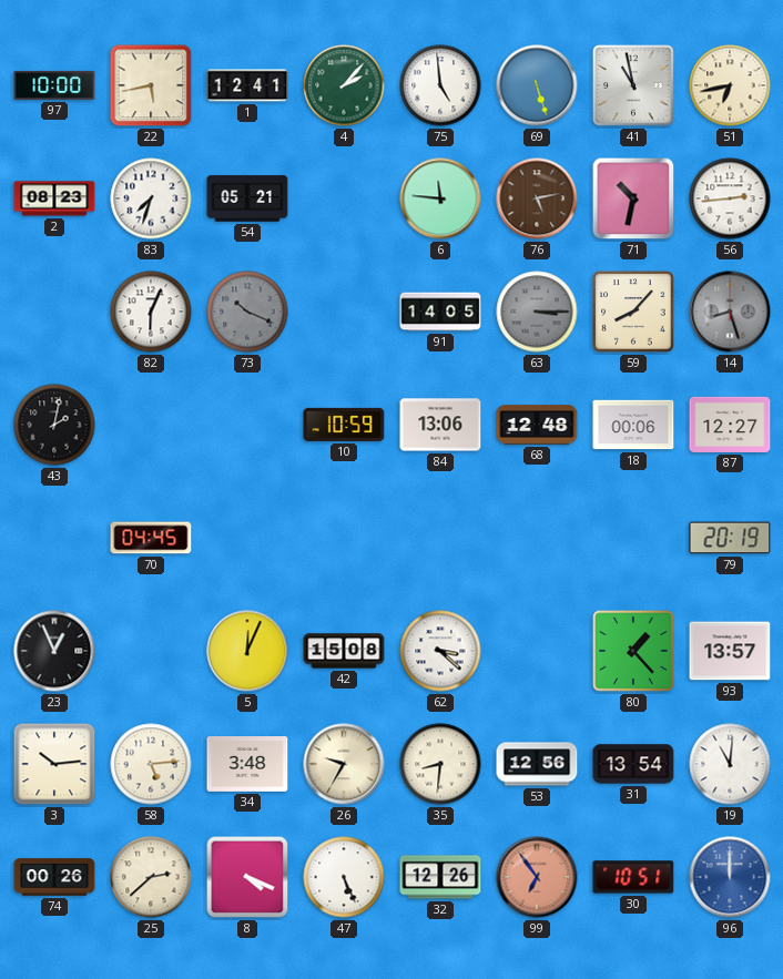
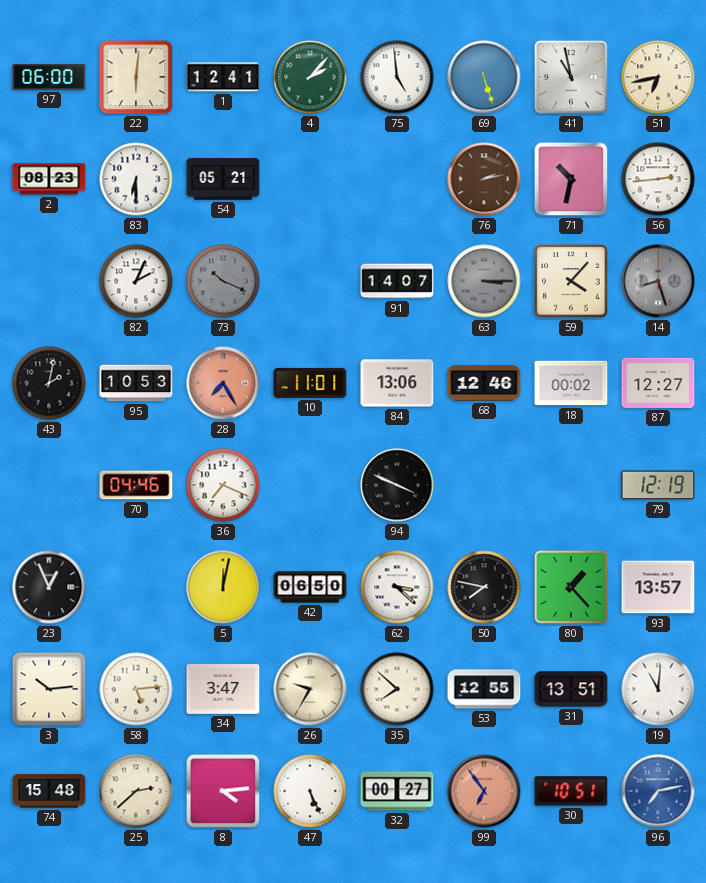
97: 10:00 -> 06:00 (49, 77)
22: 5:43 -> 6:01 (136, 77)
83: 7:33 -> 6:30 (136, 179)
6: 11:46 -> none (440, 198)
76: 5:13 -> 2:13 (484, 179)
82: 6:04 -> 2:04 (136, 281)
91: 14:05 -> 14:07 (397, 281)
59: 8:07 -> 4:07 (571, 281)
95: none -> 10:53 (136, 383)
28: none -> 7:25 (223, 383)
10: 10:59 -> 11:01 (310, 383)
68: 12:48 -> 12:46 (484, 383)
18: 00:06 -> 00:02 (571, 383)
70: 04:45 -> 04:46 (136, 485)
36: none -> 7:19 (223, 485)
94: none -> 3:49 (397, 485)
79: 20:19 -> 12:19 (658, 485)
5: 12:04 -> 12:02 (223, 587)
42: 15:08 -> 06:50 (310, 587)
50: none -> 7:47 (484, 587)
34: 3:48 -> 3:47 (223, 690)
35: 8:31 -> 7:52 (397, 689)
53: 12:56 -> 12:55 (484, 689)
31: 13:54 -> 13:51 (571, 689)
74: 00:26 -> 15:48 (49, 791)
8: 4:19 -> 4:14 (223, 791)
32: 12:26 -> 00:27 (397, 791)
96: 12:00 -> 7:13 (658, 791)
